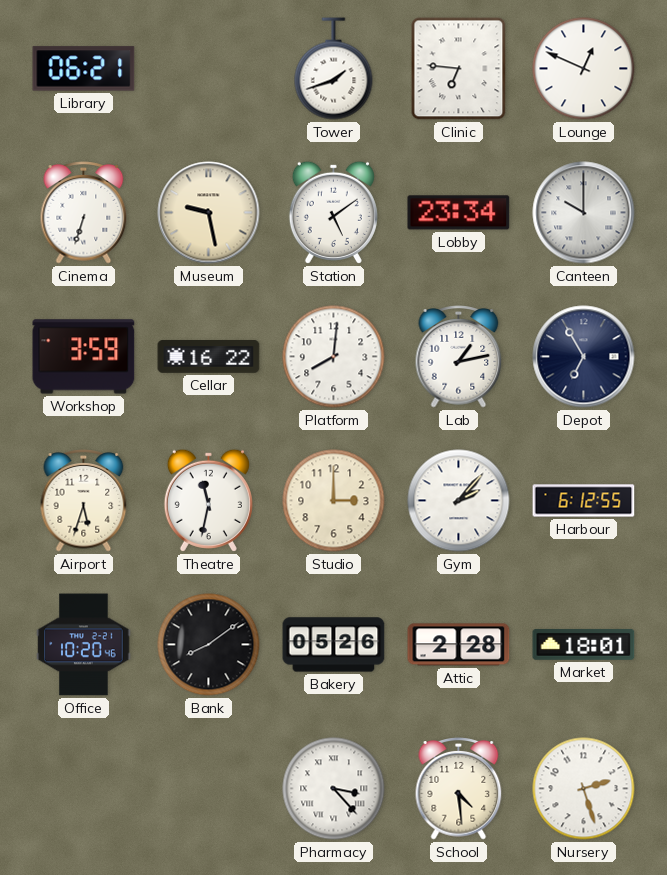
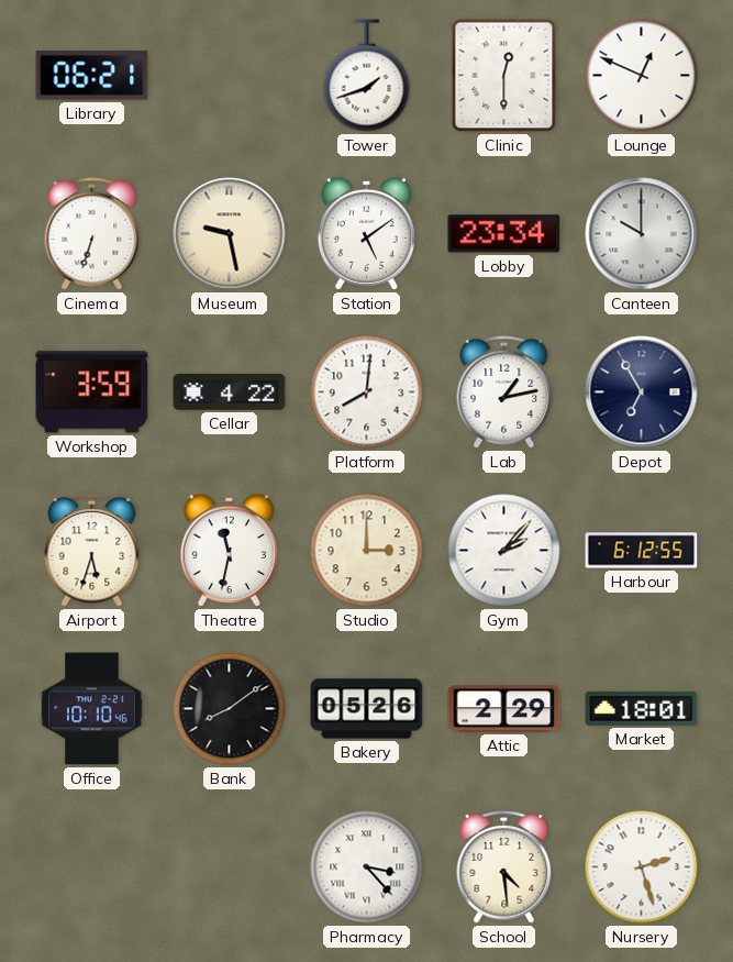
Clinic: 6:46 -> 12:30 (504, 76)
Cellar: 16:22 -> 4:22 (230, 392)
Office: 10:20 -> 10:10 (92, 709)
Attic: 2:28 -> 2:29 (504, 709)
